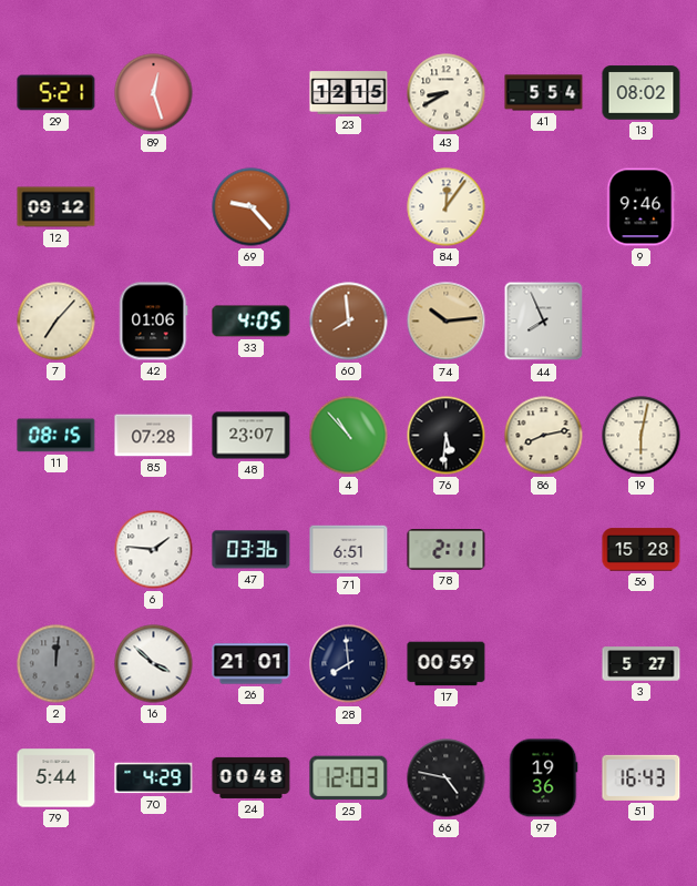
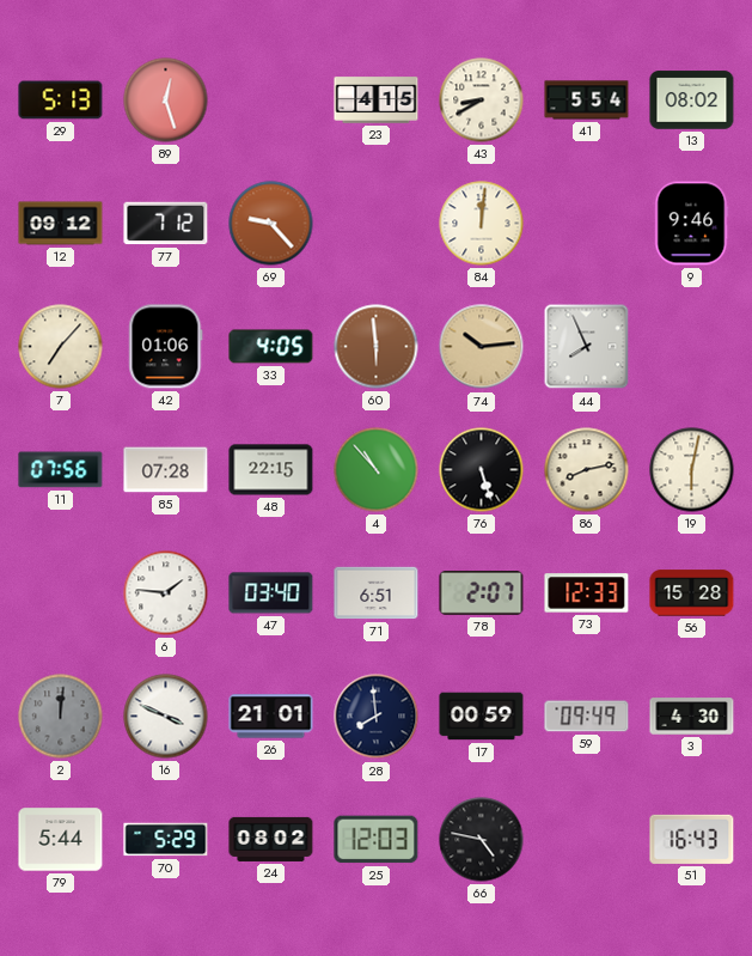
29: 5:21 -> 5:13 (61, 101)
23: 12:15 -> 4:15 (377, 101)
77: none -> 7:12 (166, 224)
84: 12:06 -> 12:01 (482, 224)
60: 7:59 -> 5:59 (377, 347)
11: 08:15 -> 07:56 (61, 470)
48: 23:07 -> 22:15 (271, 470)
76: 5:31 -> 5:27 (482, 470)
47: 03:36 -> 03:40 (271, 593)
78: 2:11 -> 2:07 (482, 593)
73: none -> 12:33 (587, 593)
16: 3:52 -> 3:49 (166, 717)
59: none -> 09:49 (587, 717)
3: 5:27 -> 4:30 (692, 717)
70: 4:29 -> 5:29 (166, 840)
24: 00:48 -> 08:02 (271, 839)
97: 19:36 -> none (544, 778)
